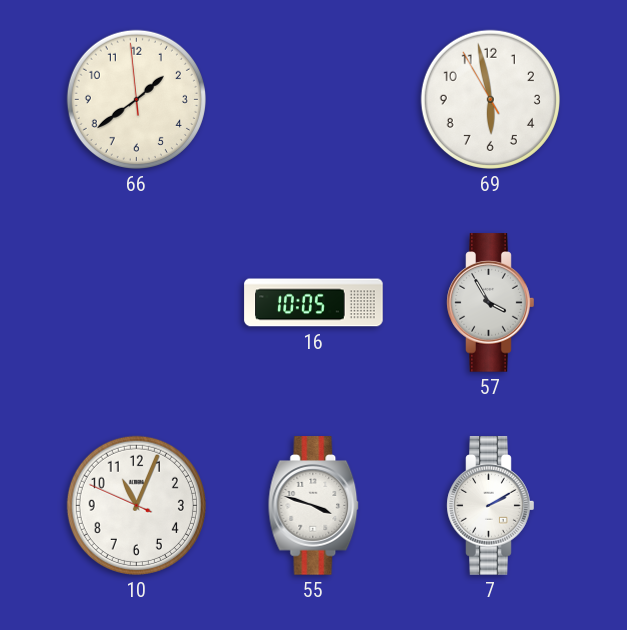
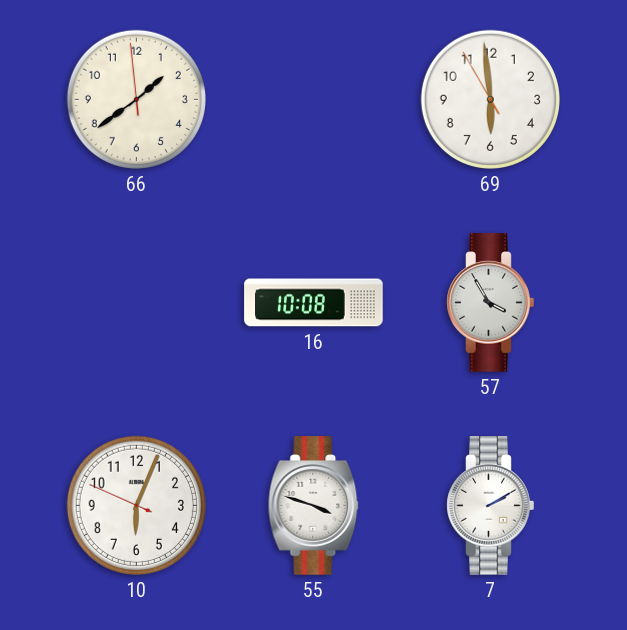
69: 5:57 -> 5:58 (490, 99)
16: 10:05 -> 10:08 (314, 303)
10: 11:03 -> 6:03 (136, 505)
